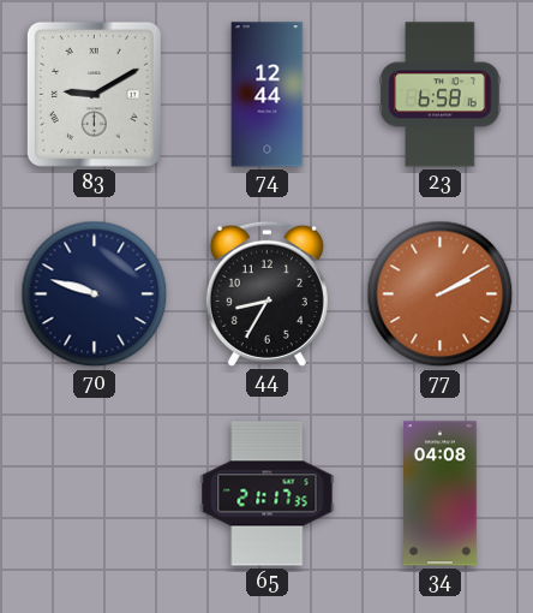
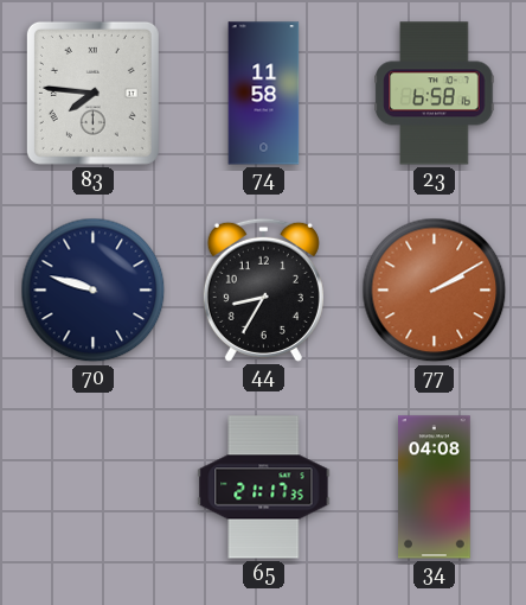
83: 9:10 -> 7:46 (92, 93)
74: 12:44 -> 11:58 (264, 94)
